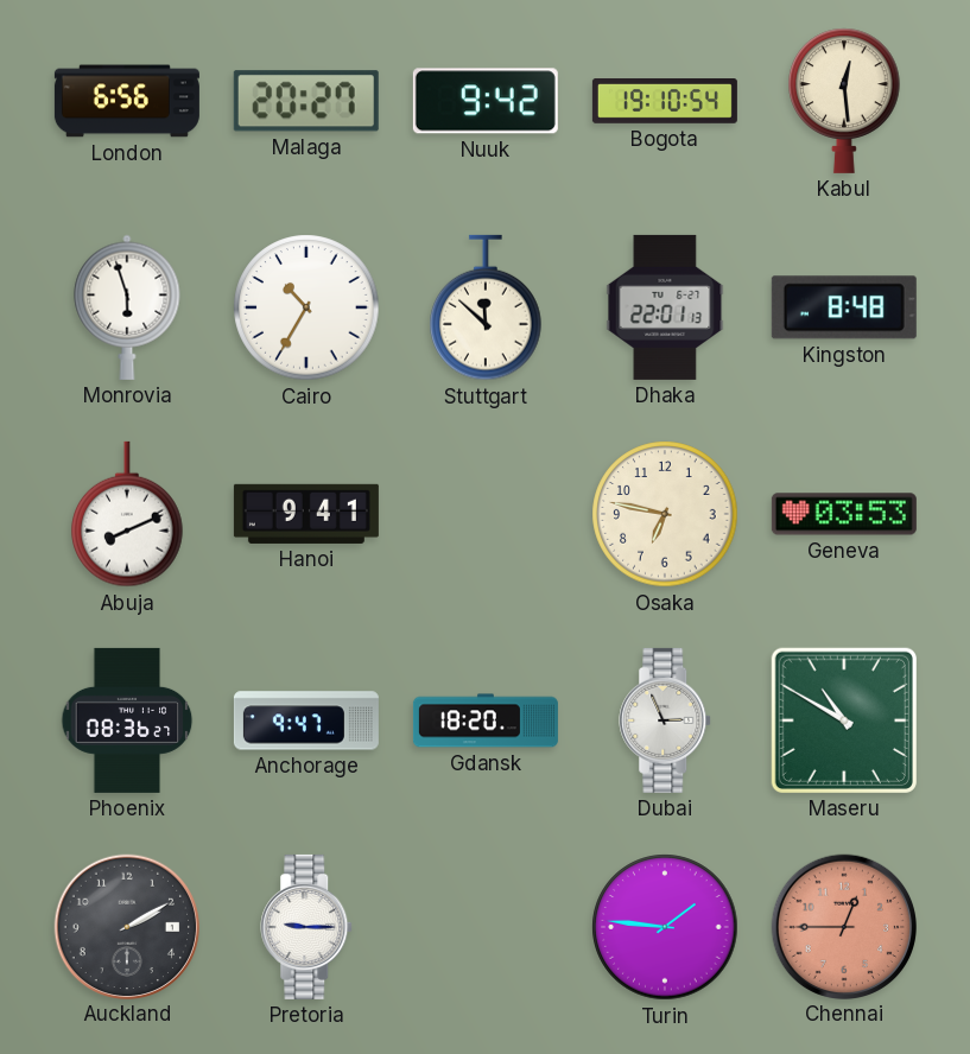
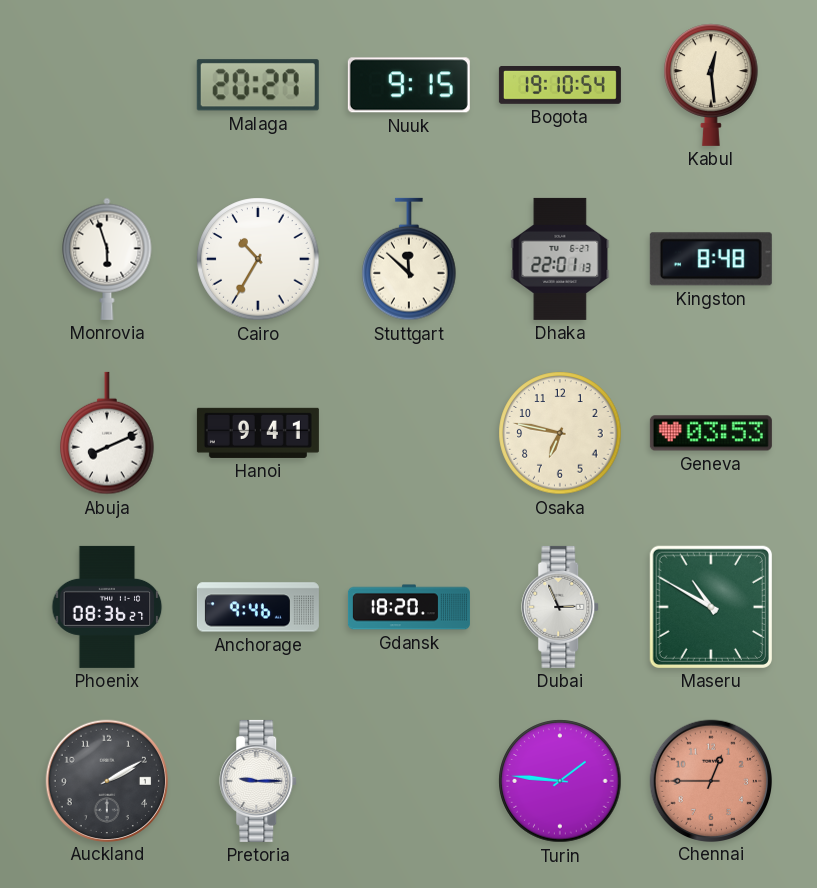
London: 6:56 -> none (127, 101)
Nuuk: 9:42 -> 9:15 (409, 85)
Anchorage: 9:47 -> 9:46 (258, 607)
